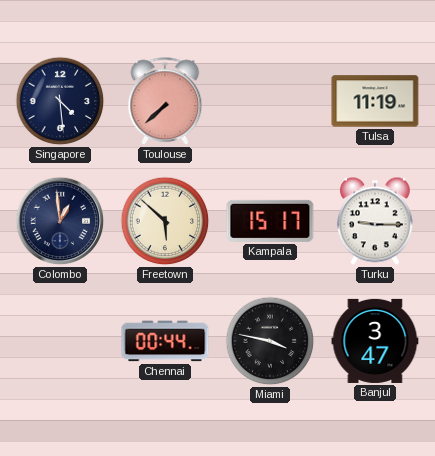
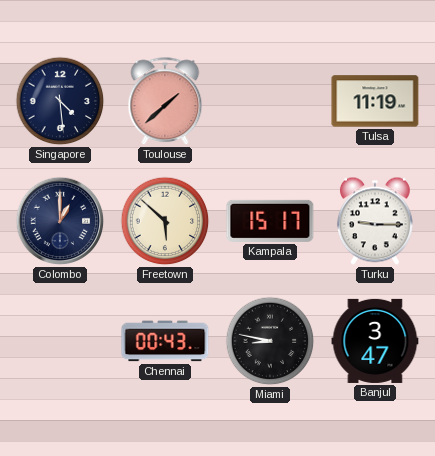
Toulouse: 7:38 -> 1:38 (165, 102)
Colombo: 12:59 -> 1:00 (60, 221)
Chennai: 00:44 -> 00:43 (165, 341)
Miami: 3:47 -> 8:47 (270, 341)
